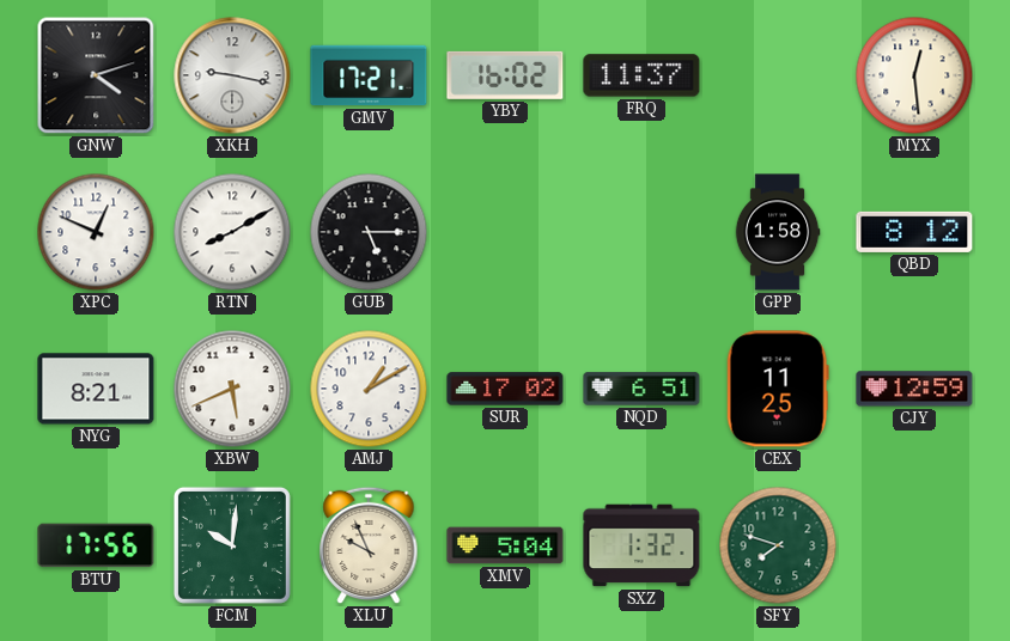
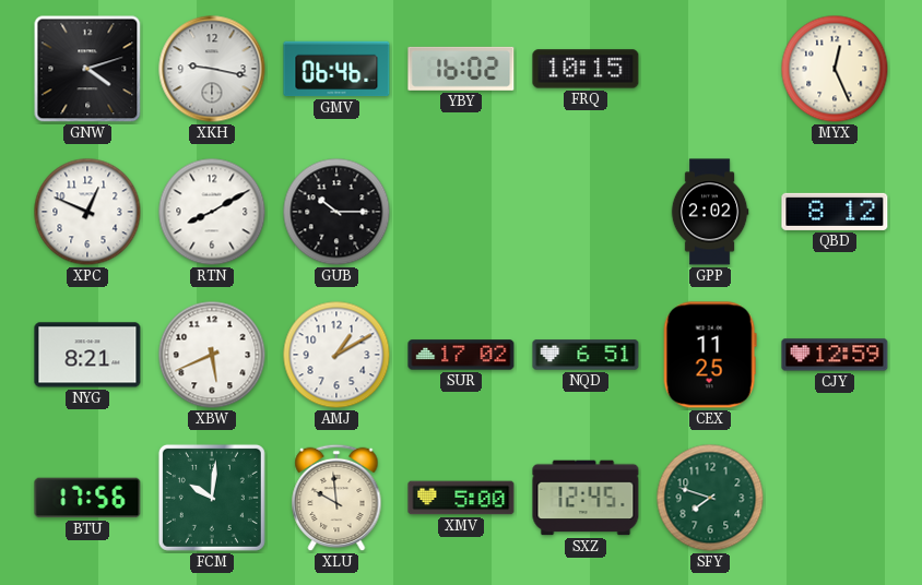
GMV: 17:21 -> 06:46 (336, 69)
FRQ: 11:37 -> 10:15 (586, 69)
MYX: 12:29 -> 12:26 (835, 69)
GUB: 5:15 -> 10:15 (336, 212)
GPP: 1:58 -> 2:02 (710, 212)
XLU: 9:56 -> 9:59 (336, 498)
XMV: 5:04 -> 5:00 (461, 498)
SXZ: 1:32 -> 12:45 (586, 498)
